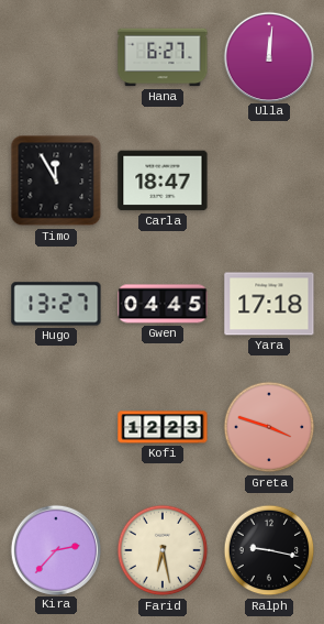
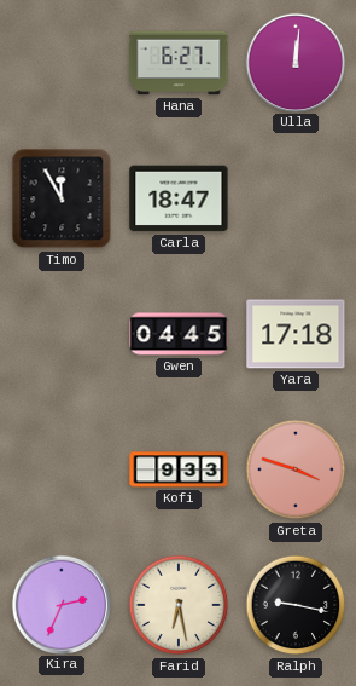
Hugo: 13:27 -> none (56, 304)
Kofi: 12:23 -> 9:33 (179, 469)
Kira: 2:37 -> 2:34 (60, 604)
